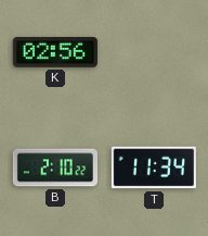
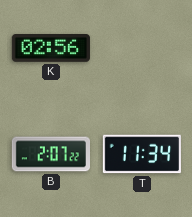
B: 2:10 -> 2:07 (50, 154)
